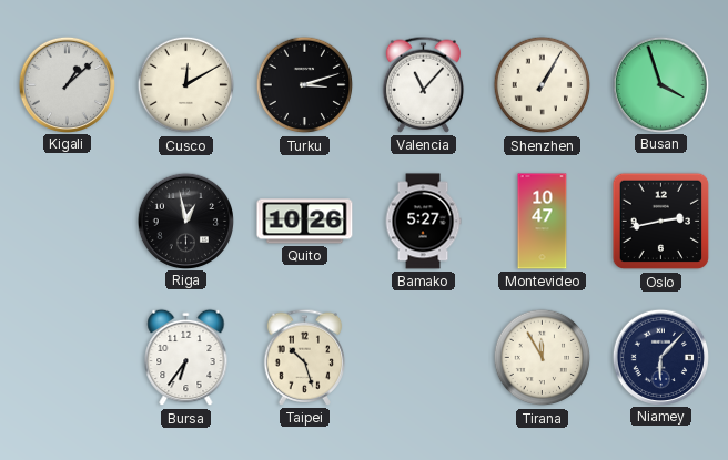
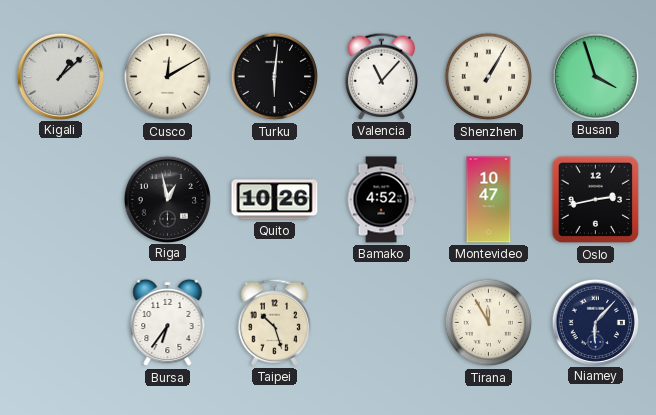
Turku: 3:12 -> 6:01 (275, 77)
Bamako: 5:27 -> 4:52 (381, 200)
